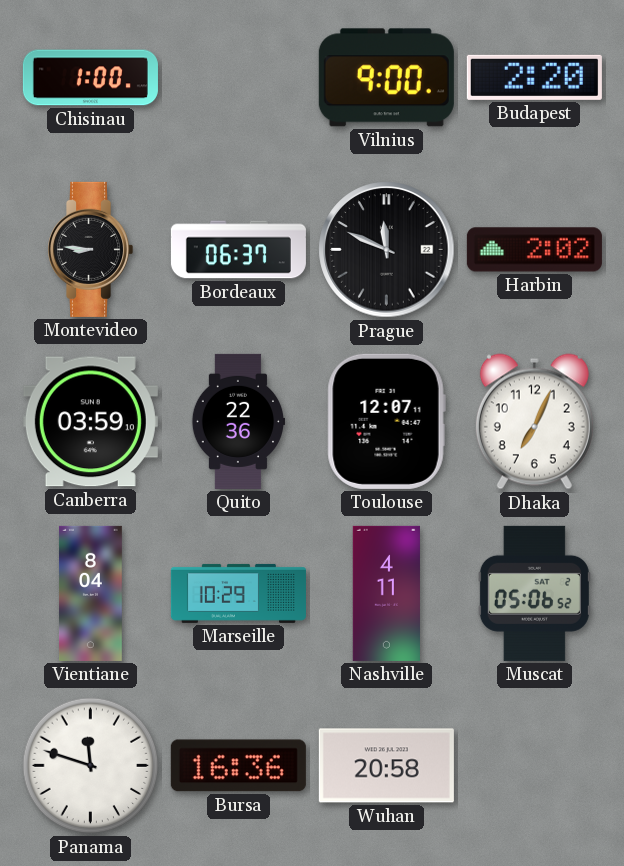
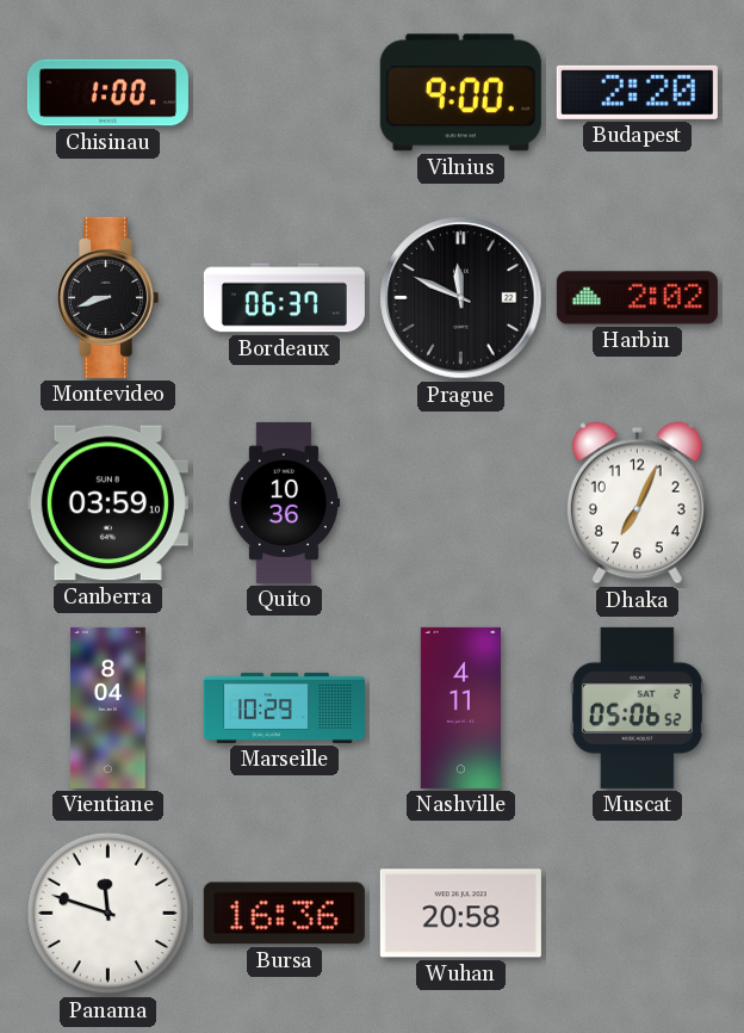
Montevideo: 8:46 -> 8:42 (108, 297)
Quito: 22:36 -> 10:36 (283, 502)
Toulouse: 12:07 -> none (386, 421)
